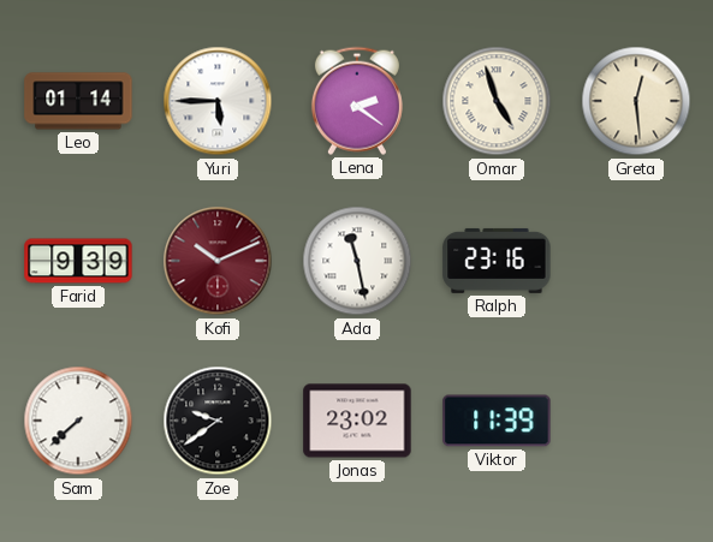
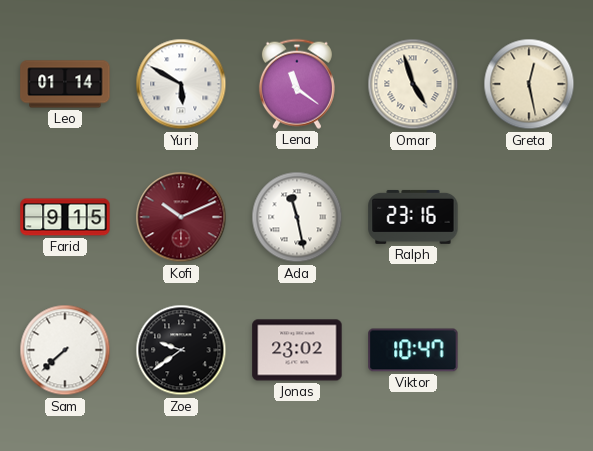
Yuri: 5:45 -> 5:50 (181, 84)
Lena: 2:21 -> 11:21 (297, 84)
Greta: 12:29 -> 12:28 (529, 84)
Farid: 9:39 -> 9:15 (65, 217)
Viktor: 11:39 -> 10:47 (413, 350)
